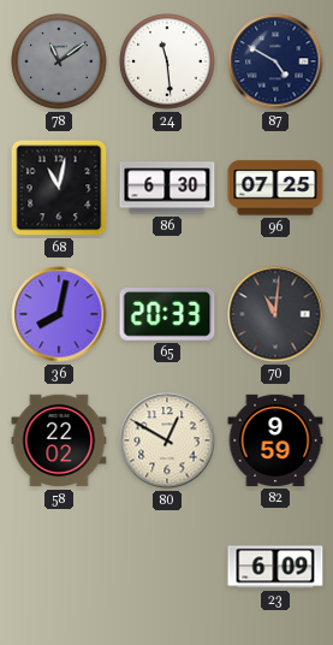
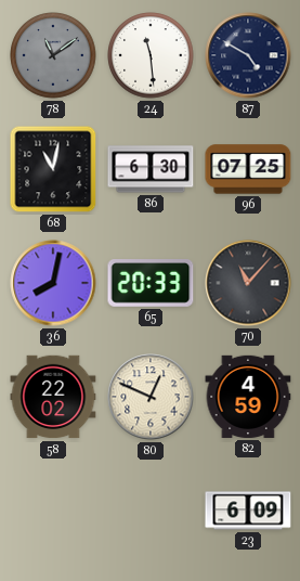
70: 11:01 -> 11:07 (248, 283)
80: 12:50 -> 12:49 (151, 397)
82: 9:59 -> 4:59 (248, 397)
